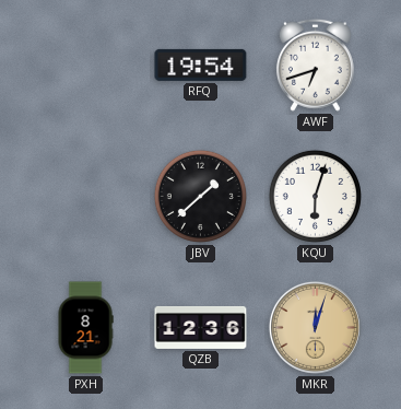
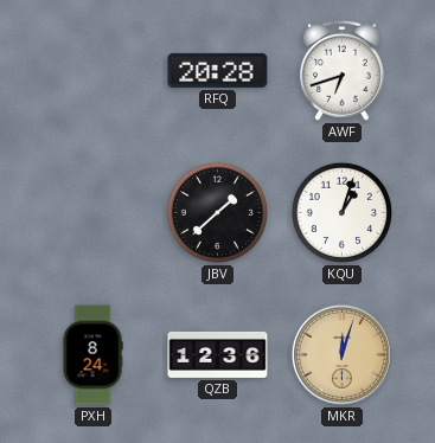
RFQ: 19:54 -> 20:28 (218, 70)
KQU: 6:03 -> 1:03 (341, 212)
PXH: 8:21 -> 8:24 (92, 355)
